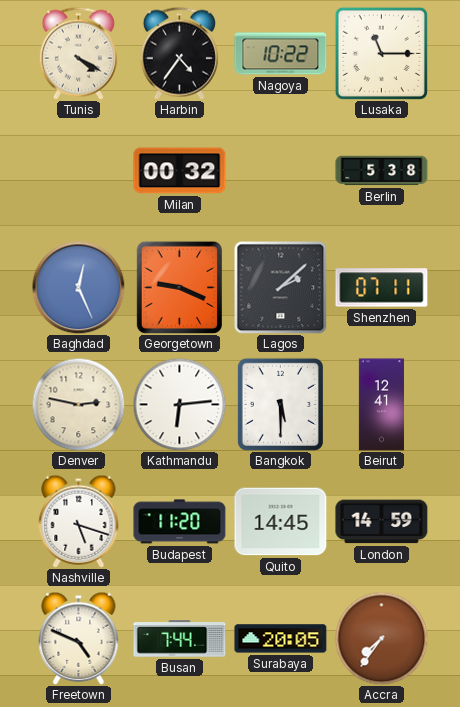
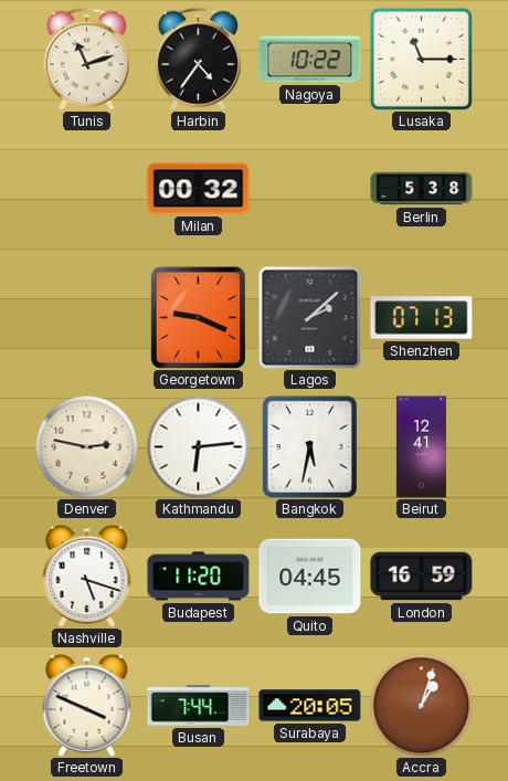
Tunis: 4:20 -> 11:12 (86, 59)
Baghdad: 12:26 -> none (78, 287)
Shenzhen: 07:11 -> 07:13 (422, 318)
Bangkok: 5:30 -> 5:32 (309, 446)
Quito: 14:45 -> 04:45 (310, 577)
London: 14:59 -> 16:59 (422, 577)
Freetown: 4:49 -> 3:49 (87, 705)
Accra: 7:36 -> 1:03 (421, 705)
